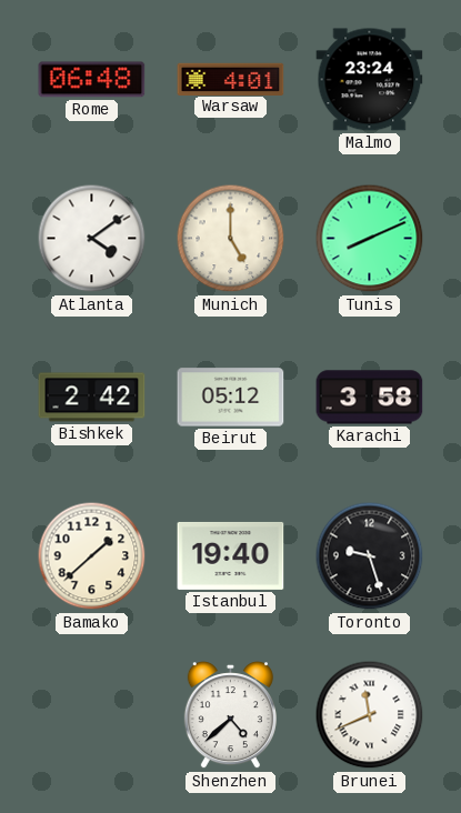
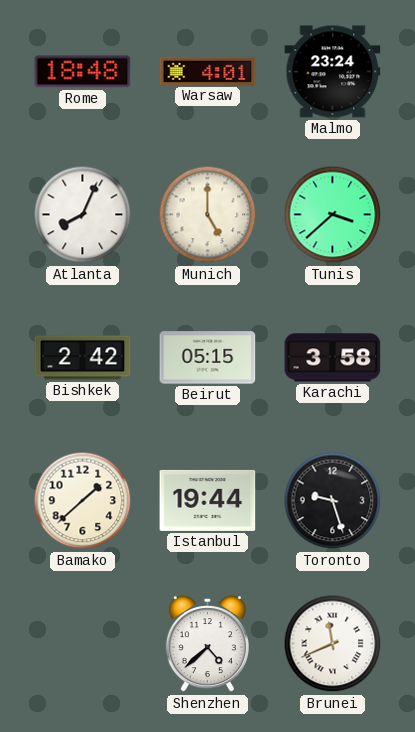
Rome: 06:48 -> 18:48 (83, 72)
Atlanta: 4:09 -> 8:04 (83, 215)
Tunis: 8:11 -> 3:38 (333, 215)
Beirut: 05:12 -> 05:15 (208, 358)
Istanbul: 19:40 -> 19:44 (208, 500)
